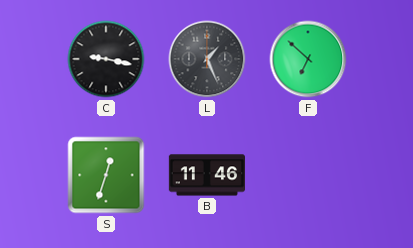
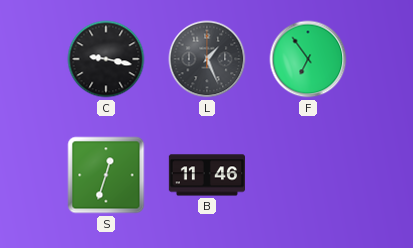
F: 6:52 -> 6:54 (308, 59)
